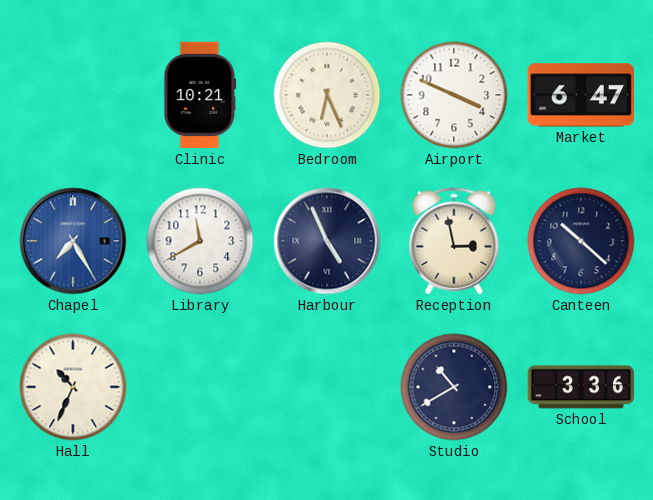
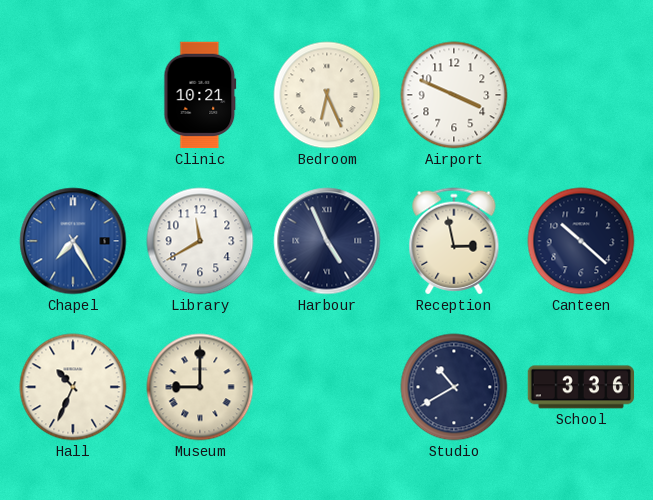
Market: 6:47 -> none (580, 95)
Museum: none -> 9:00 (200, 387)
